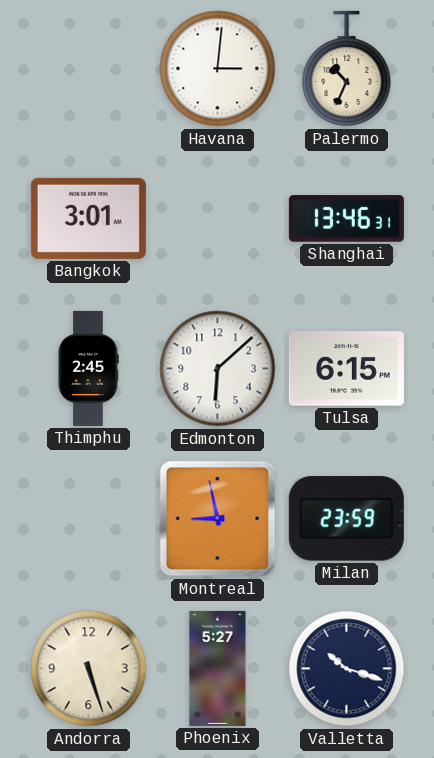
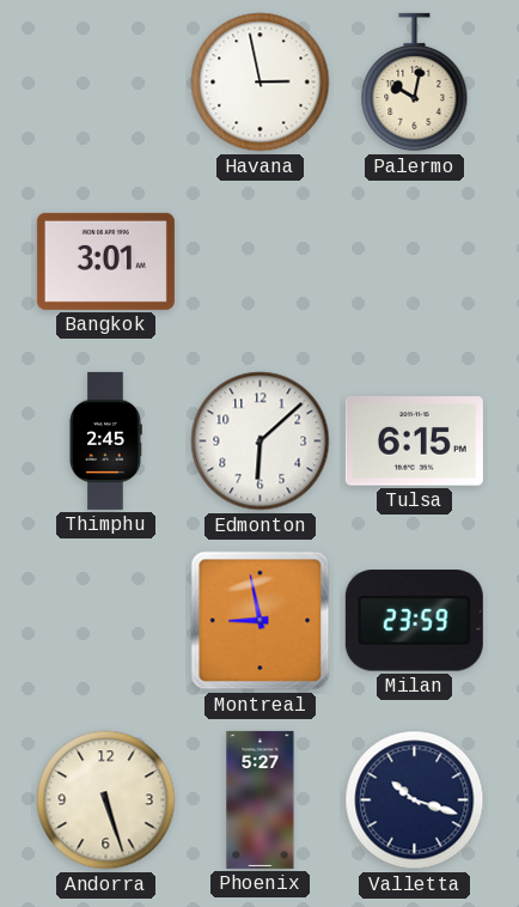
Havana: 3:01 -> 2:58 (261, 83)
Palermo: 10:34 -> 10:02 (415, 83)
Shanghai: 13:46 -> none (346, 219)
